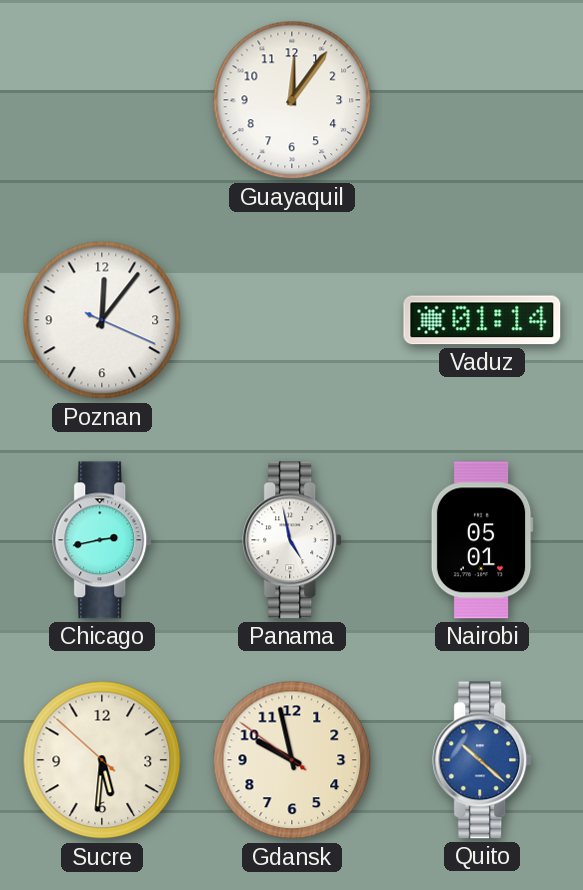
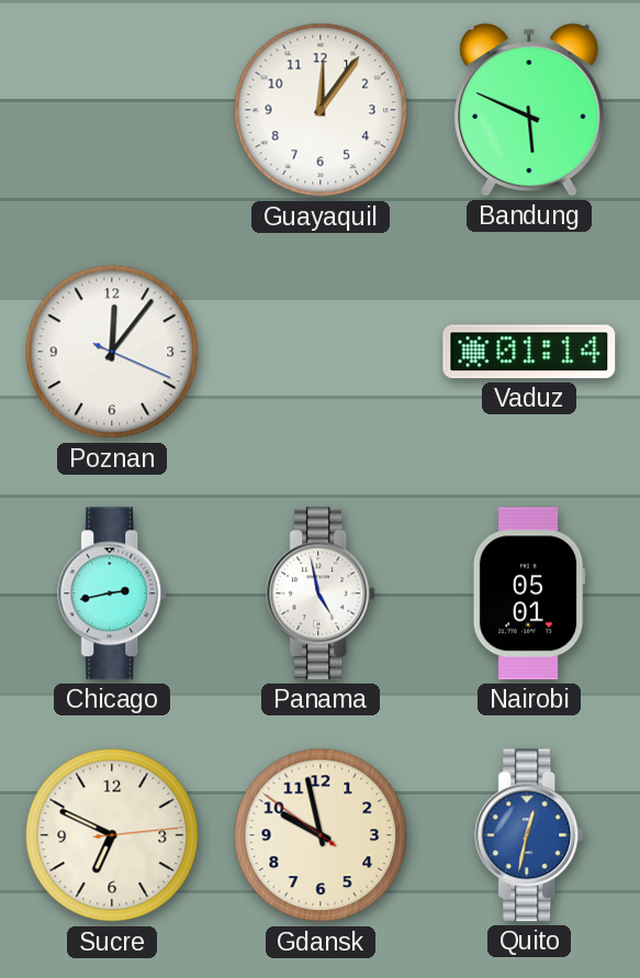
Bandung: none -> 5:49 (529, 110)
Sucre: 5:30 -> 6:49 (112, 835)
Quito: 10:22 -> 12:32 (530, 835)
